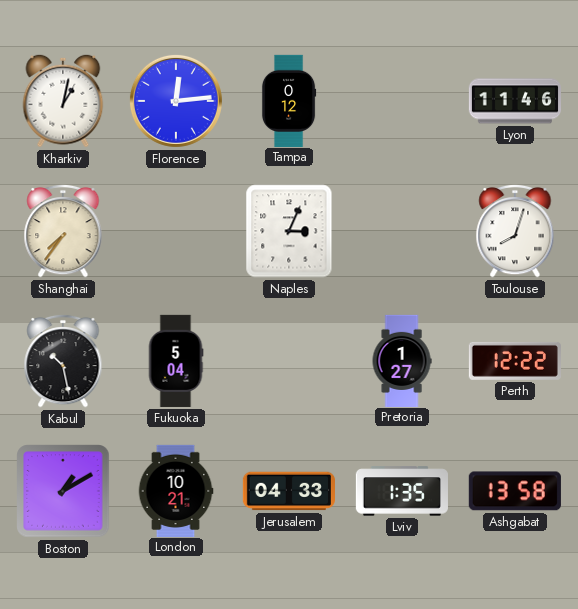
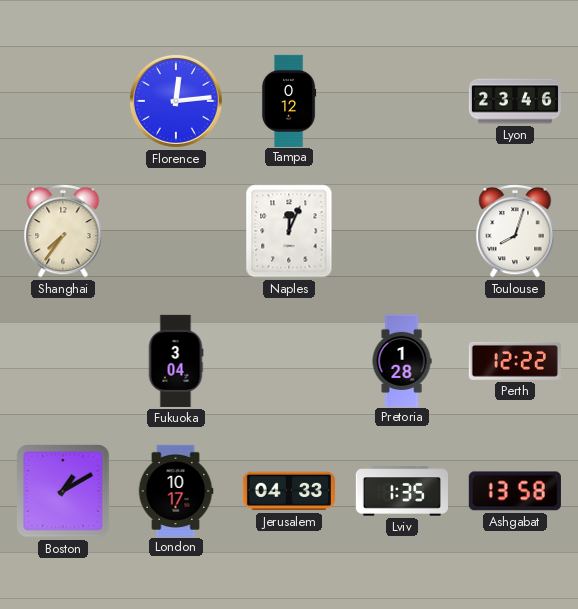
Kharkiv: 1:02 -> none (63, 101)
Lyon: 11:46 -> 23:46 (514, 101)
Naples: 3:04 -> 12:04 (289, 231)
Kabul: 10:28 -> none (63, 361)
Fukuoka: 5:04 -> 3:04 (176, 361)
Pretoria: 1:27 -> 1:28 (402, 360)
London: 10:21 -> 10:17 (176, 490)
